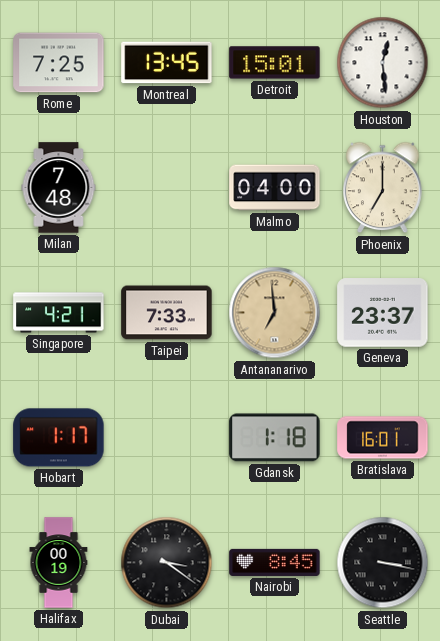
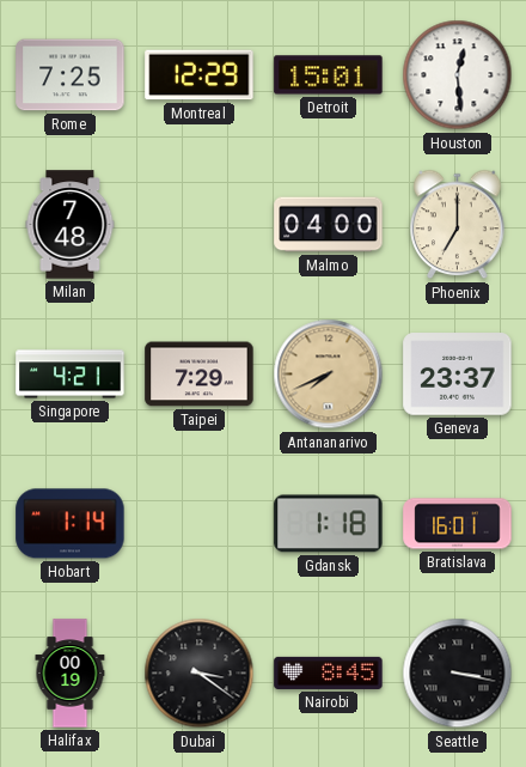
Montreal: 13:45 -> 12:29 (200, 75)
Taipei: 7:33 -> 7:29 (200, 375)
Antananarivo: 6:59 -> 7:41 (329, 375)
Hobart: 1:17 -> 1:14 (71, 524)
